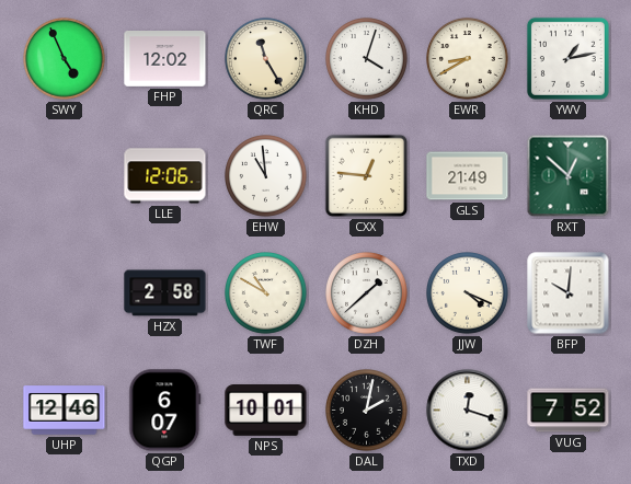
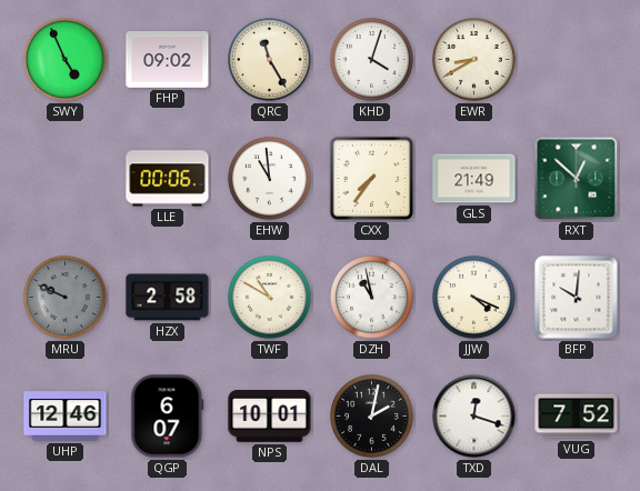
FHP: 12:02 -> 09:02 (168, 60)
YWV: 1:13 -> none (567, 58)
LLE: 12:06 -> 00:06 (168, 179)
CXX: 12:46 -> 7:36 (372, 179)
MRU: none -> 9:49 (66, 298)
DZH: 1:38 -> 10:58 (372, 298)
